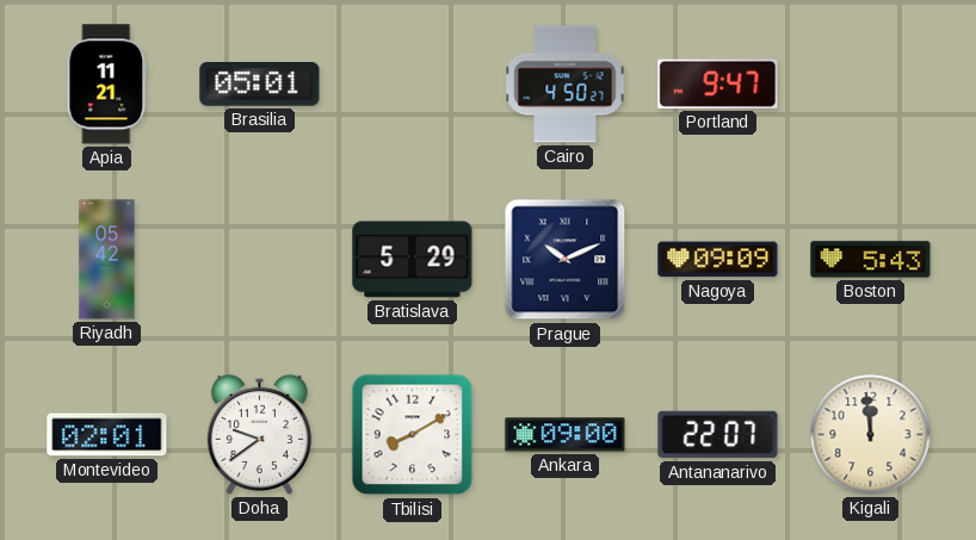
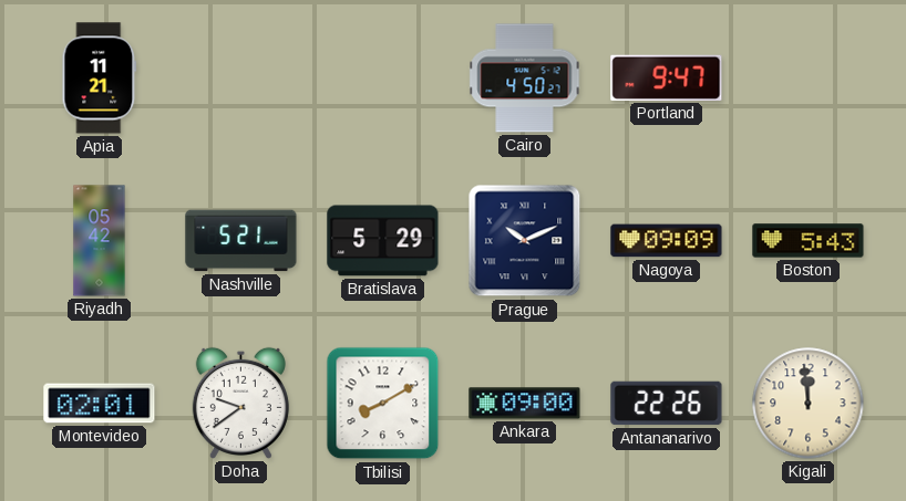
Brasilia: 05:01 -> none (260, 85)
Nashville: none -> 5:21 (241, 241)
Antananarivo: 22:07 -> 22:26 (667, 404)
